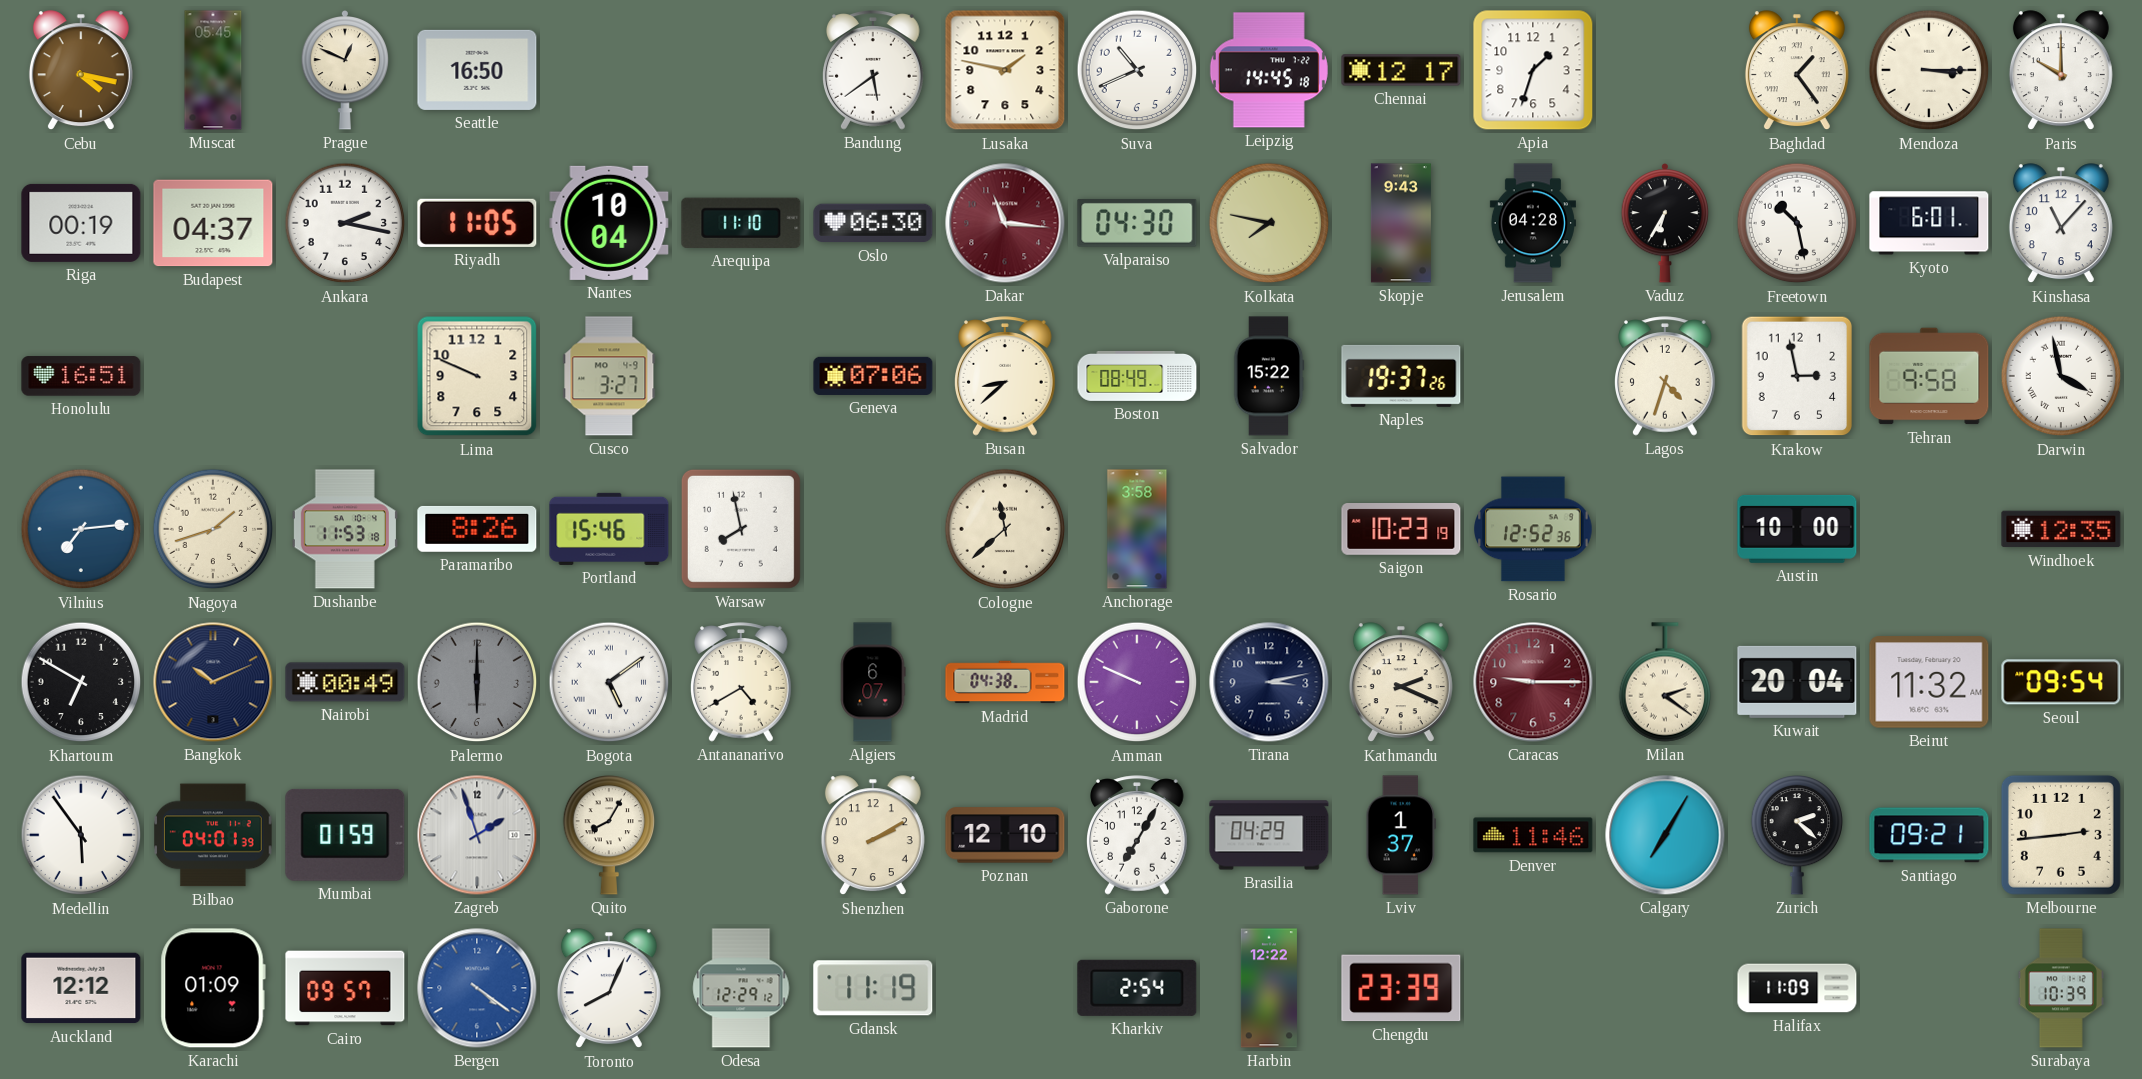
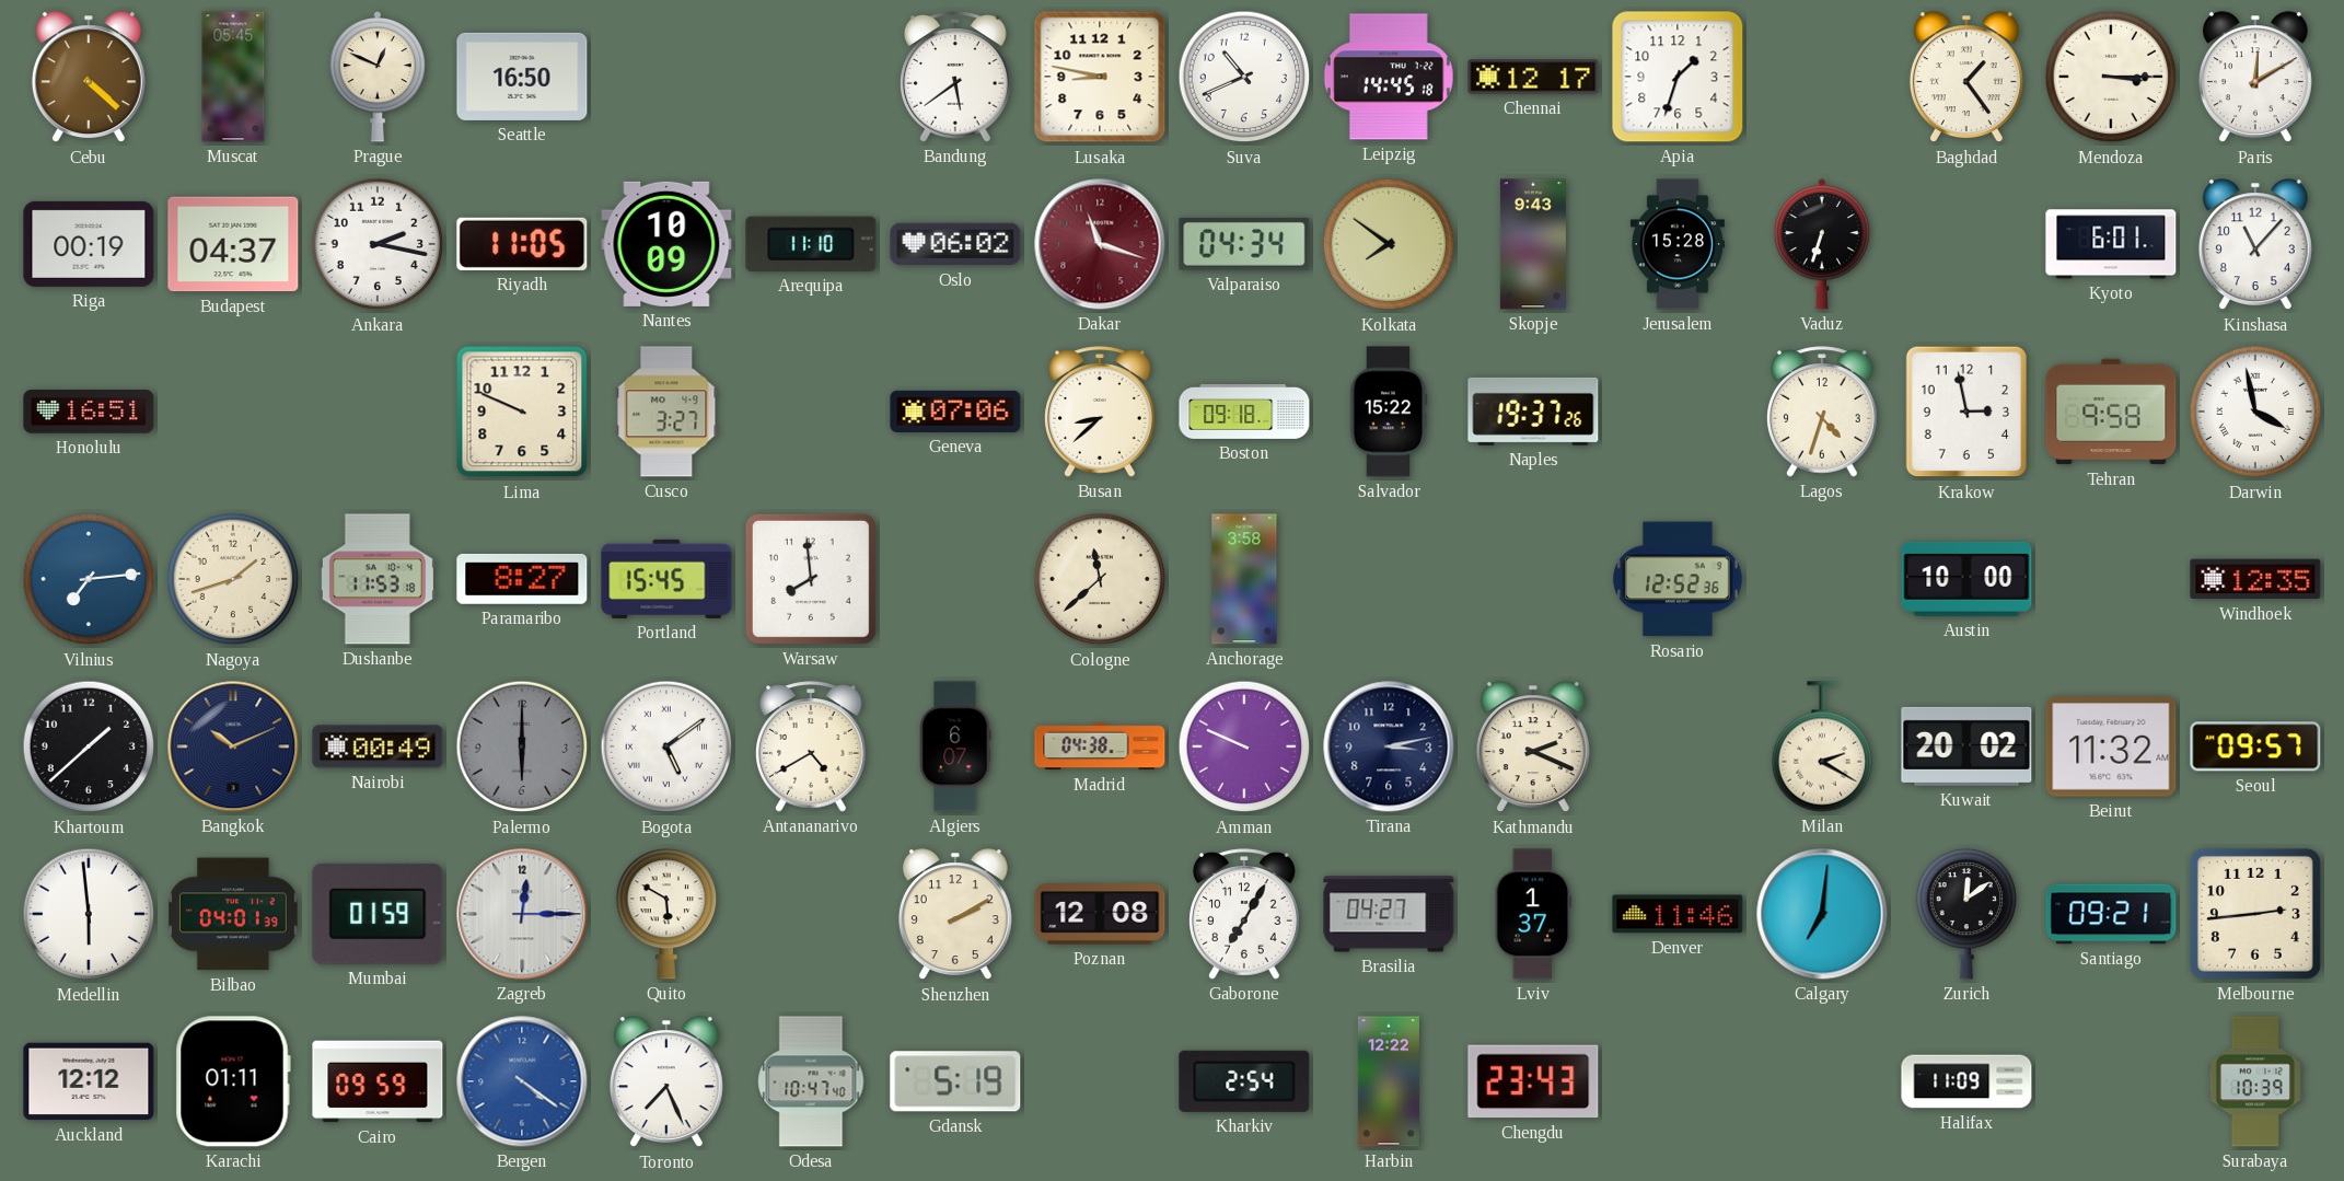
Cebu: 4:17 -> 4:22 (89, 78)
Lusaka: 1:47 -> 8:47 (1100, 77)
Paris: 10:00 -> 12:10 (2255, 78)
Nantes: 10:04 -> 10:09 (666, 244)
Oslo: 06:30 -> 06:02 (955, 244)
Dakar: 11:16 -> 11:18 (1100, 244)
Valparaiso: 04:30 -> 04:34 (1244, 244)
Kolkata: 7:47 -> 7:51 (1389, 244)
Jerusalem: 04:28 -> 15:28 (1678, 244)
Vaduz: 6:35 -> 6:33 (1822, 244)
Freetown: 10:28 -> none (1797, 223)
Boston: 08:49 -> 09:18 (1244, 412)
Paramaribo: 8:26 -> 8:27 (522, 579)
Portland: 15:46 -> 15:45 (666, 579)
Warsaw: 7:58 -> 7:59 (811, 579)
Saigon: 10:23 -> none (1401, 530)
Khartoum: 6:50 -> 1:38 (89, 746)
Caracas: 9:15 -> none (1533, 682)
Milan: 2:21 -> 2:20 (1822, 746)
Kuwait: 20:04 -> 20:02 (1966, 746)
Seoul: 09:54 -> 09:57 (2255, 746)
Medellin: 5:54 -> 5:59 (89, 914)
Zagreb: 1:57 -> 12:15 (522, 914)
Quito: 8:05 -> 5:50 (666, 915)
Poznan: 12:10 -> 12:08 (1100, 914)
Brasilia: 04:29 -> 04:27 (1389, 914)
Calgary: 7:05 -> 7:01 (1822, 914)
Zurich: 2:22 -> 12:09 (1966, 915)
Karachi: 01:09 -> 01:11 (233, 1081)
Cairo: 09:57 -> 09:59 (378, 1081)
Toronto: 8:04 -> 7:26 (666, 1082)
Odesa: 12:29 -> 10:47 (811, 1081)
Gdansk: 11:19 -> 5:19 (955, 1081)
Chengdu: 23:39 -> 23:43 (1533, 1081)
